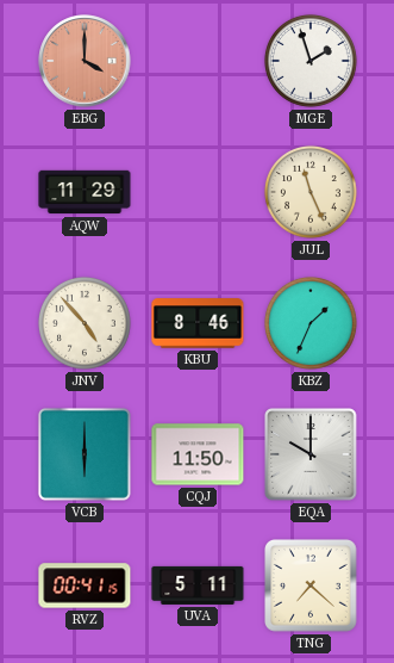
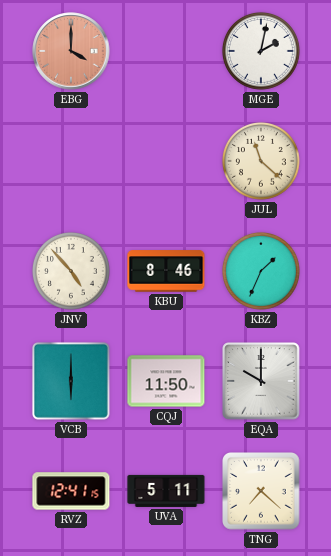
MGE: 1:57 -> 2:02 (261, 51)
AQW: 11:29 -> none (85, 192)
JUL: 11:26 -> 11:22 (261, 161)
RVZ: 00:41 -> 12:41 (71, 491)
